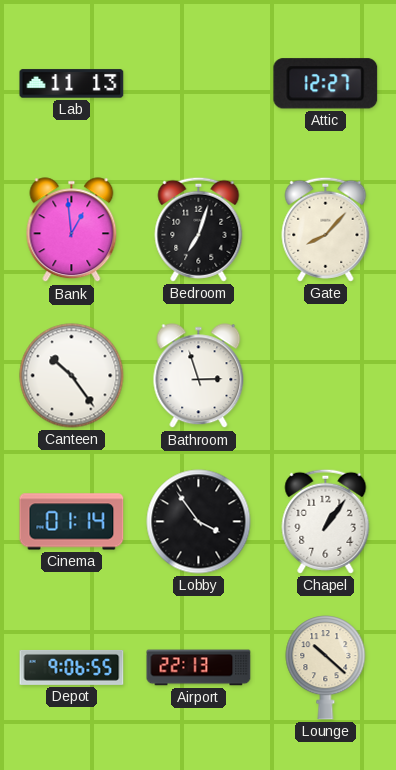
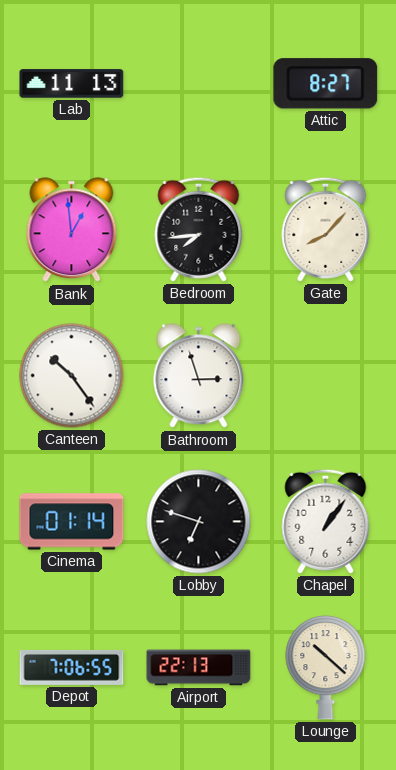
Attic: 12:27 -> 8:27 (326, 84)
Bedroom: 7:03 -> 7:44 (199, 229)
Lobby: 3:54 -> 6:48 (199, 522)
Depot: 9:06 -> 7:06 (72, 667)
